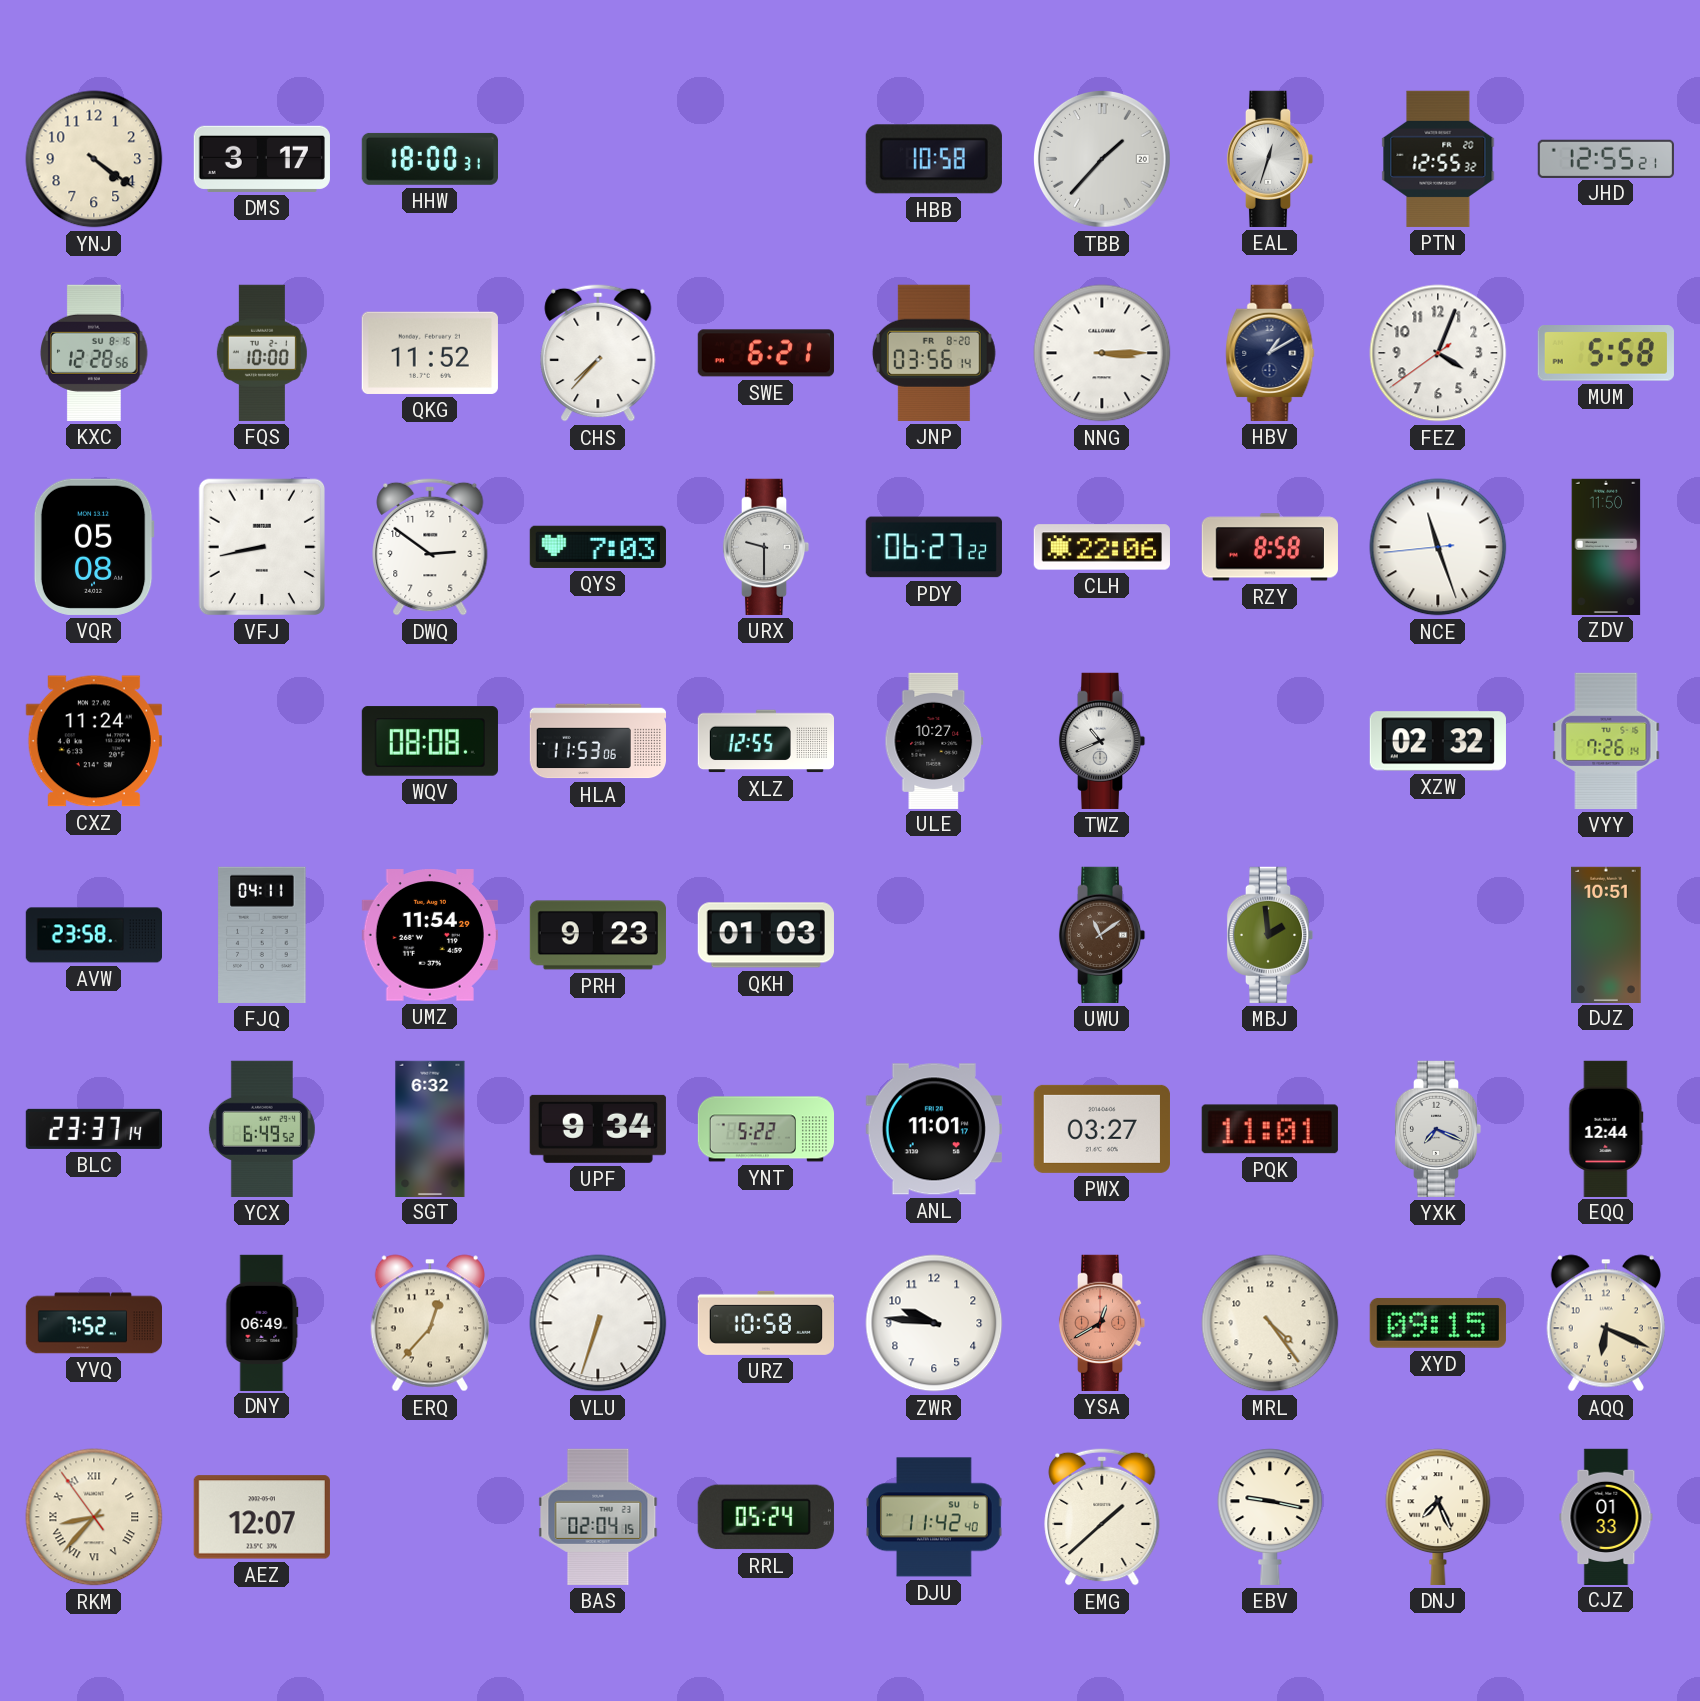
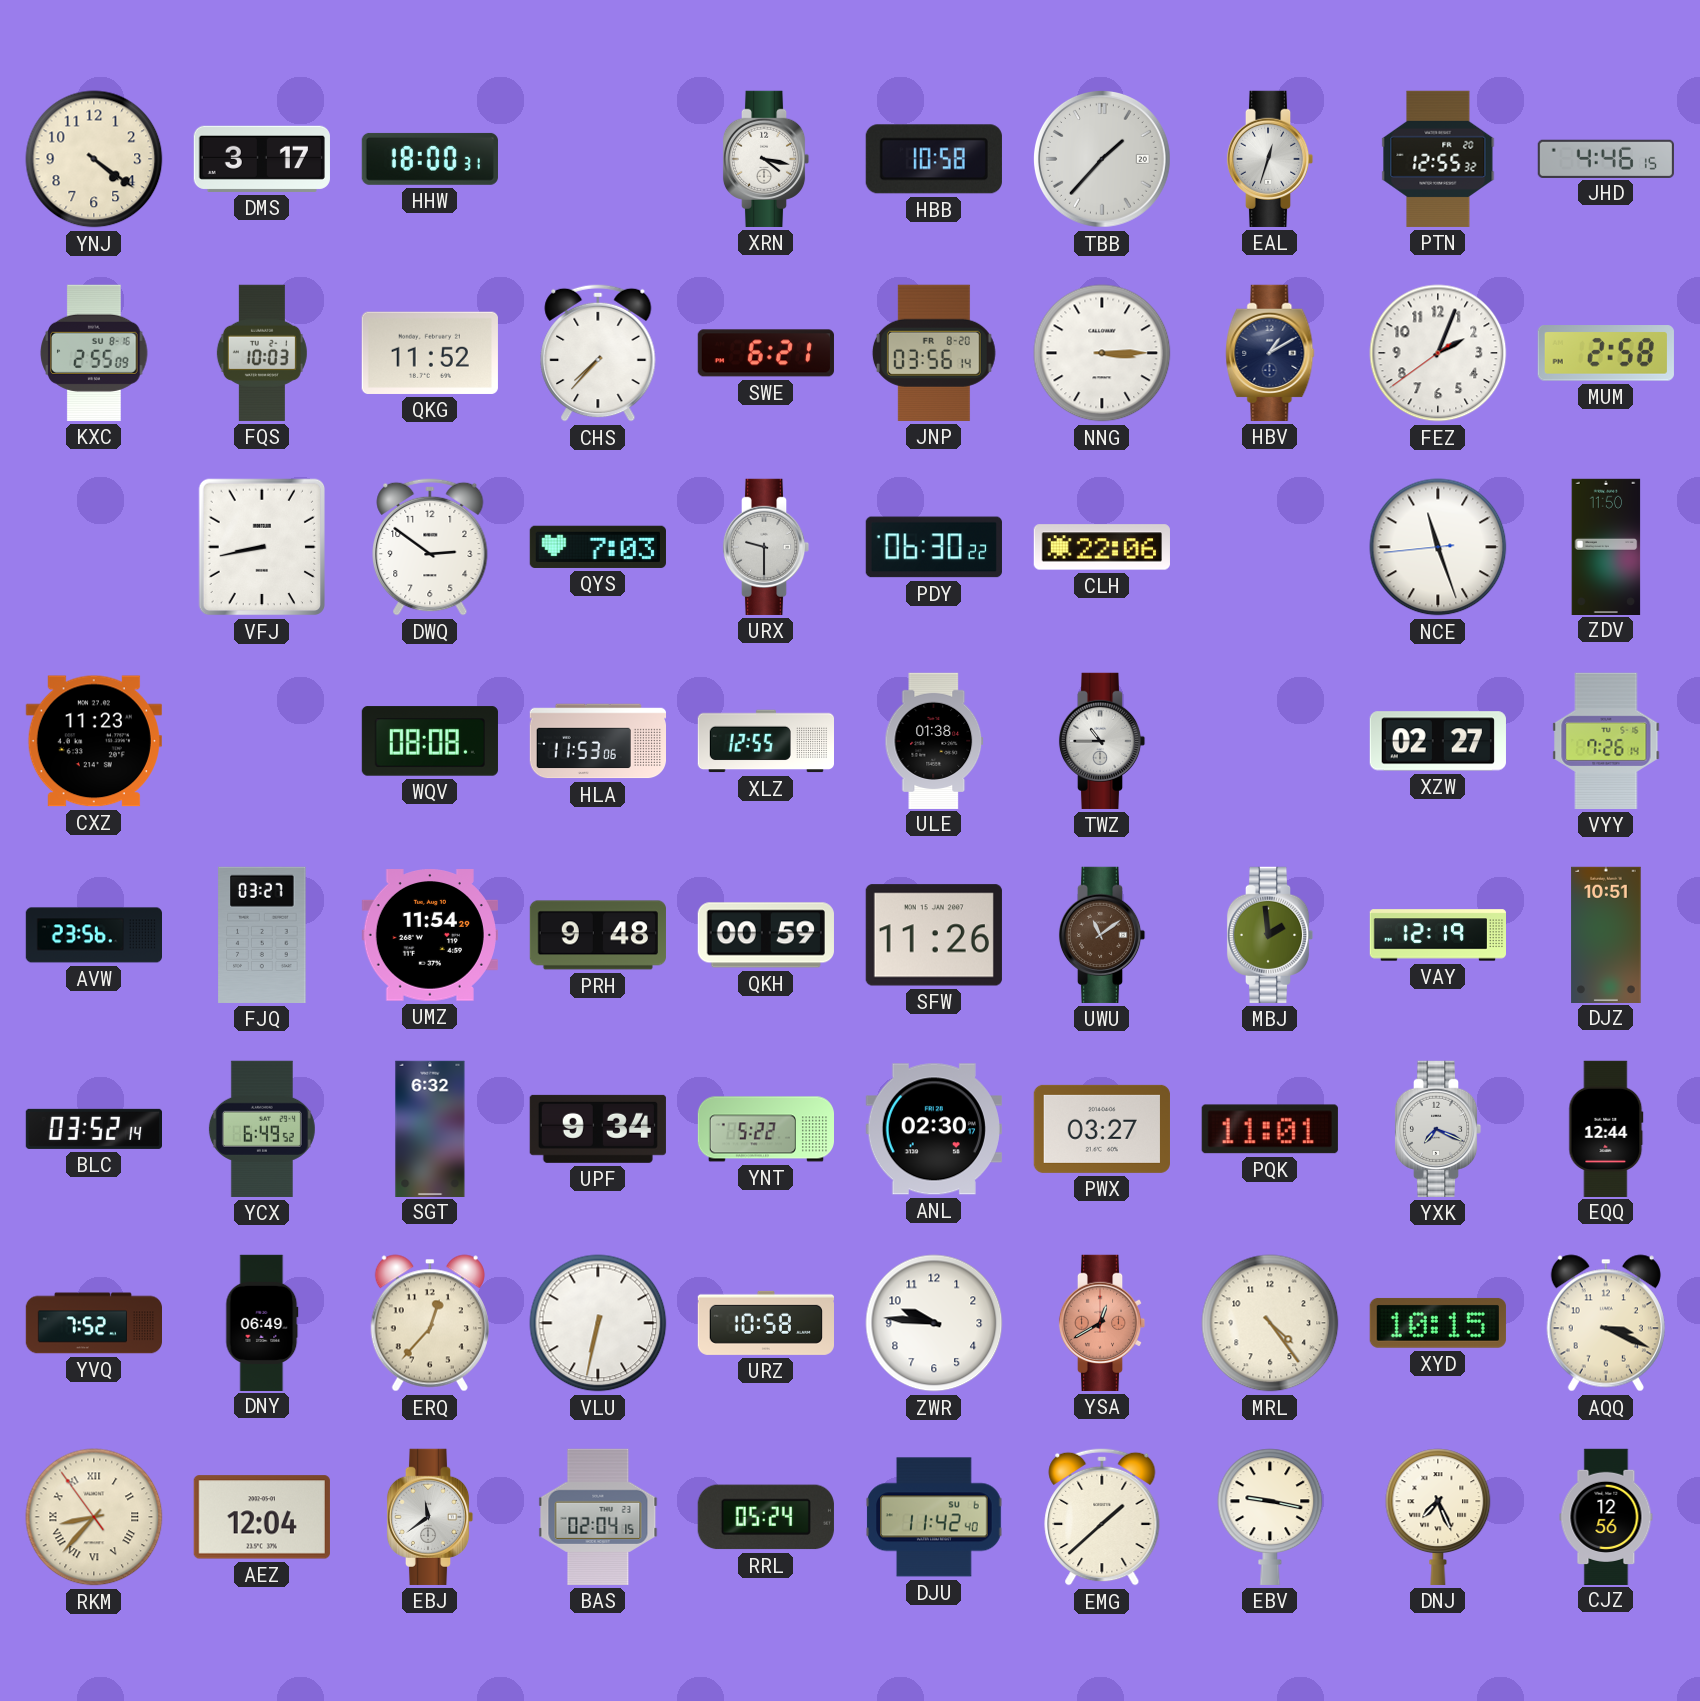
XRN: none -> 4:17 (766, 159)
JHD: 12:55 -> 4:46 (1606, 158)
KXC: 12:28 -> 2:55 (94, 353)
FQS: 10:00 -> 10:03 (262, 353)
FEZ: 4:03 -> 2:03 (1438, 353)
MUM: 5:58 -> 2:58 (1606, 353)
VQR: 05:08 -> none (94, 547)
PDY: 06:27 -> 06:30 (934, 547)
RZY: 8:58 -> none (1270, 547)
CXZ: 11:24 -> 11:23 (94, 741)
ULE: 10:27 -> 01:38 (934, 740)
TWZ: 10:41 -> 10:45 (1102, 741)
XZW: 02:32 -> 02:27 (1438, 741)
AVW: 23:58 -> 23:56 (93, 935)
FJQ: 04:11 -> 03:27 (262, 935)
PRH: 9:23 -> 9:48 (597, 935)
QKH: 01:03 -> 00:59 (766, 935)
SFW: none -> 11:26 (934, 935)
VAY: none -> 12:19 (1437, 935)
BLC: 23:37 -> 03:52 (93, 1129)
ANL: 11:01 -> 02:30 (934, 1129)
VLU: 6:33 -> 6:32 (598, 1323)
XYD: 09:15 -> 10:15 (1438, 1323)
AQQ: 6:19 -> 3:19 (1606, 1323)
AEZ: 12:07 -> 12:04 (262, 1517)
EBJ: none -> 11:39 (430, 1517)
CJZ: 01:33 -> 12:56 (1606, 1516)
